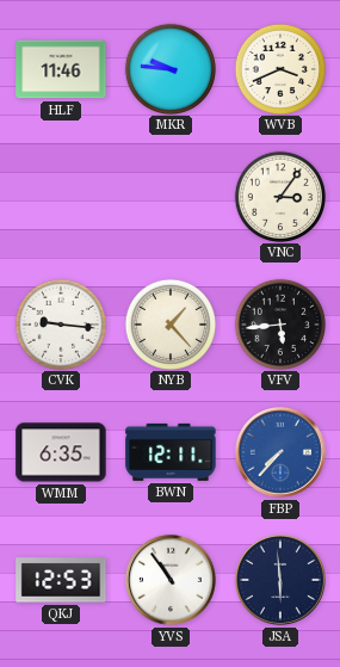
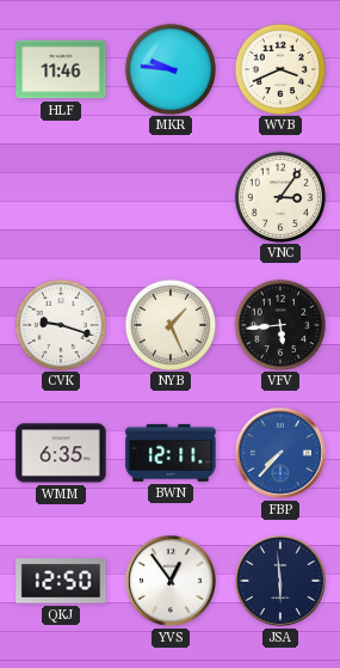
CVK: 9:16 -> 9:18 (60, 324)
NYB: 1:23 -> 1:26 (169, 324)
QKJ: 12:53 -> 12:50 (61, 581)
YVS: 10:54 -> 12:54 (171, 581)
